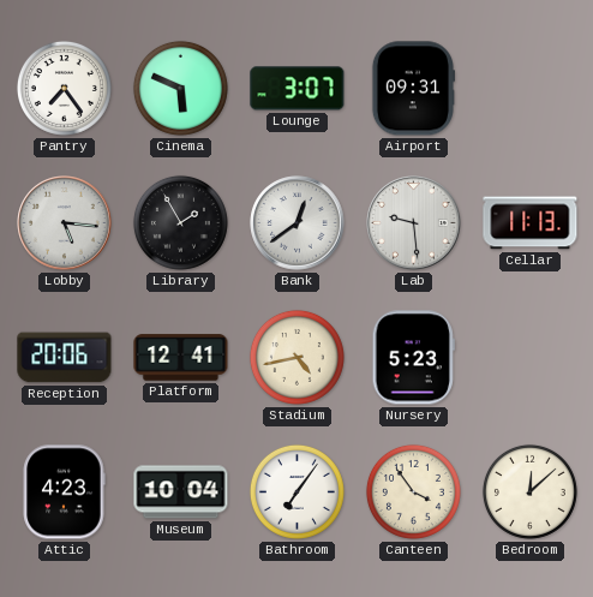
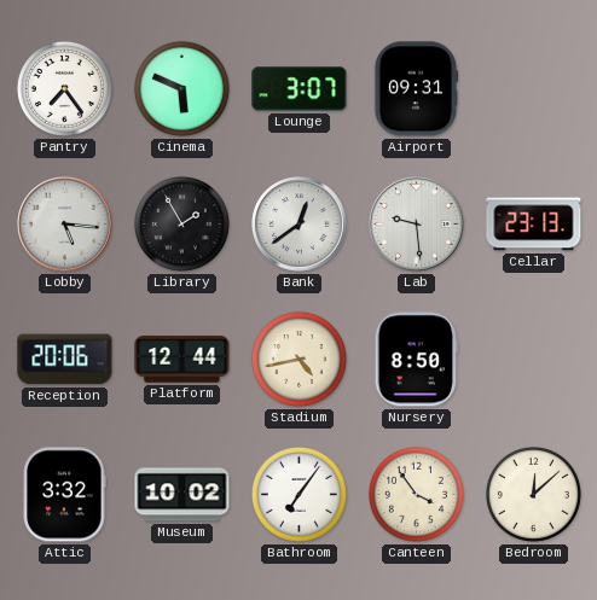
Cellar: 11:13 -> 23:13 (534, 225)
Platform: 12:41 -> 12:44 (182, 360)
Nursery: 5:23 -> 8:50 (416, 360)
Attic: 4:23 -> 3:32 (64, 495)
Museum: 10:04 -> 10:02 (182, 495)
